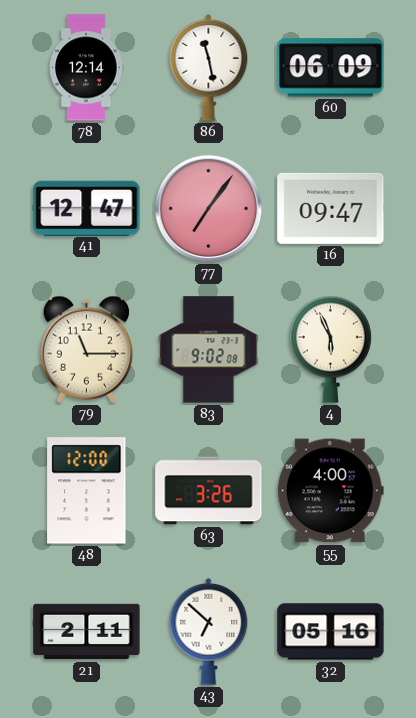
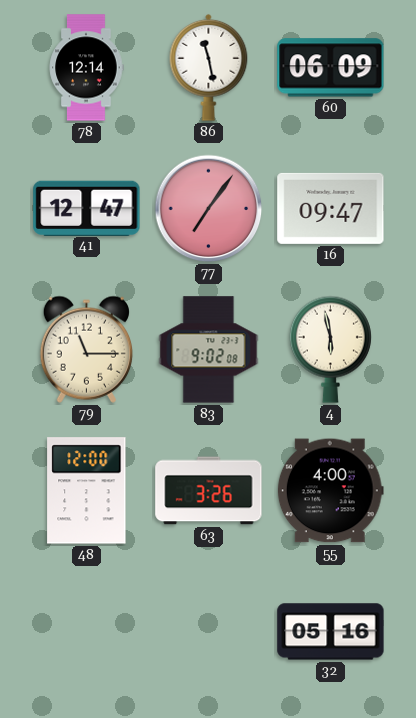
4: 5:56 -> 5:58 (330, 349)
21: 2:11 -> none (87, 632)
43: 6:52 -> none (209, 631)
